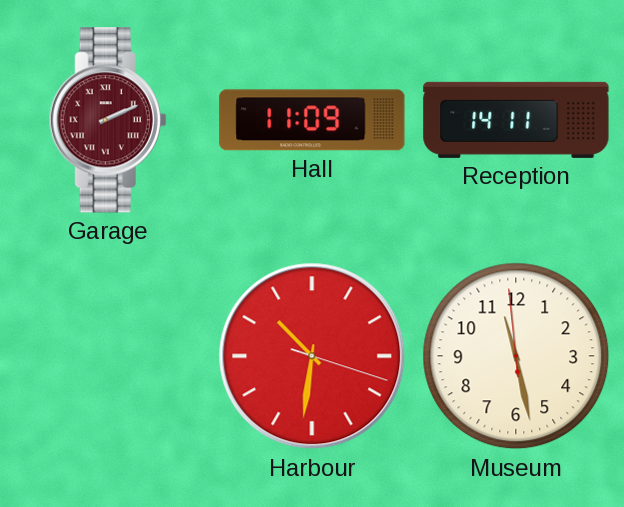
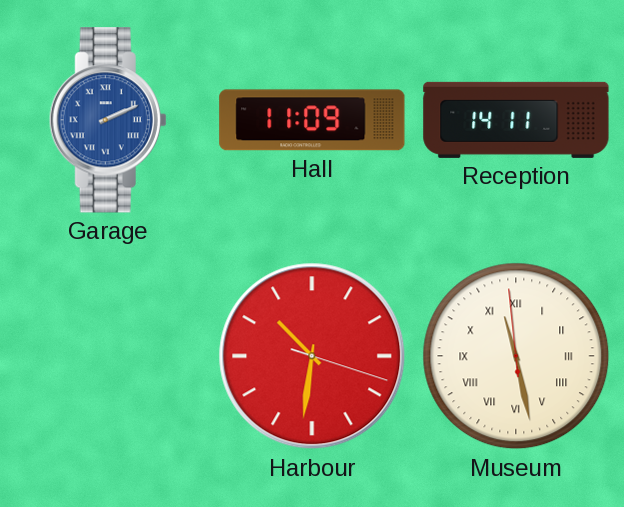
Garage dial: burgundy -> blue (108, 120)
Museum numerals: Arabic -> Roman (516, 356)
